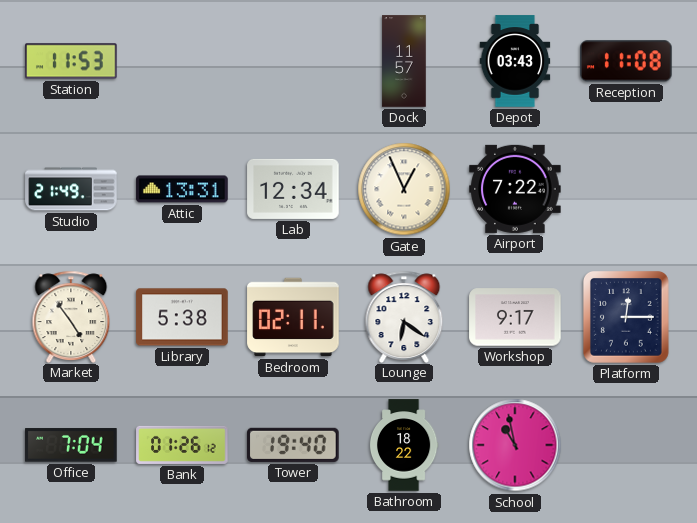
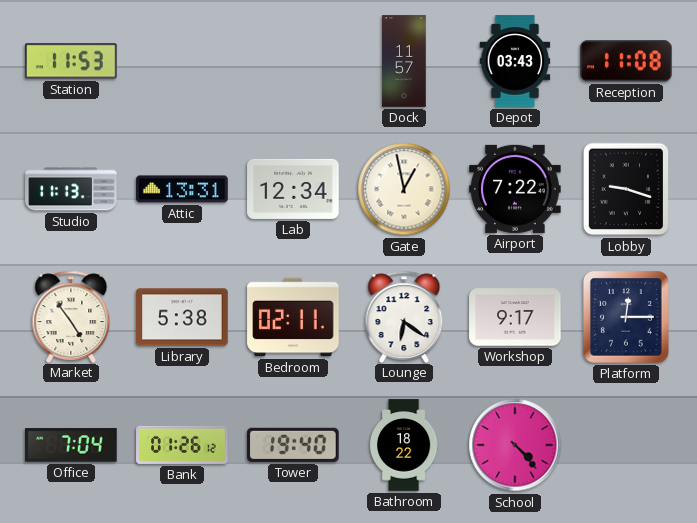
Studio: 21:49 -> 11:13 (71, 189)
Gate: 12:56 -> 12:58 (404, 189)
Lobby: none -> 9:18 (625, 189)
School: 10:58 -> 4:23 (515, 445)
